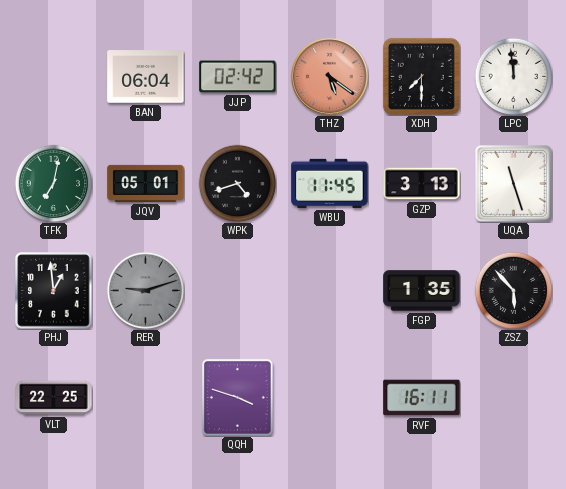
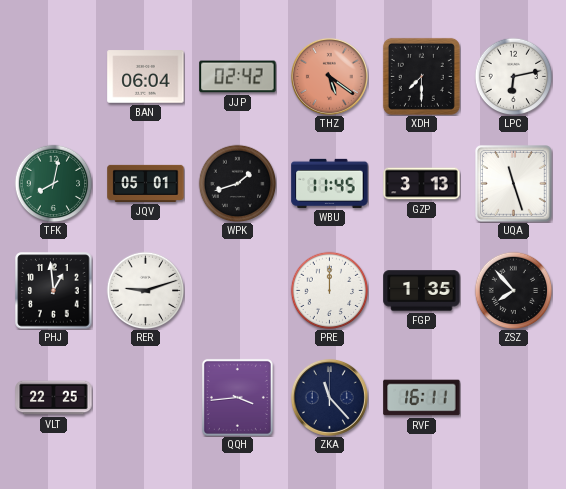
LPC: 11:59 -> 6:13 (513, 76)
TFK: 7:02 -> 8:02 (53, 183)
WPK: 4:42 -> 1:42 (237, 183)
RER dial: grey -> white (145, 290)
PRE: none -> 12:00 (329, 290)
ZSZ: 5:53 -> 7:53 (513, 290)
QQH: 3:48 -> 3:44 (237, 397)
ZKA: none -> 11:23 (329, 397)
